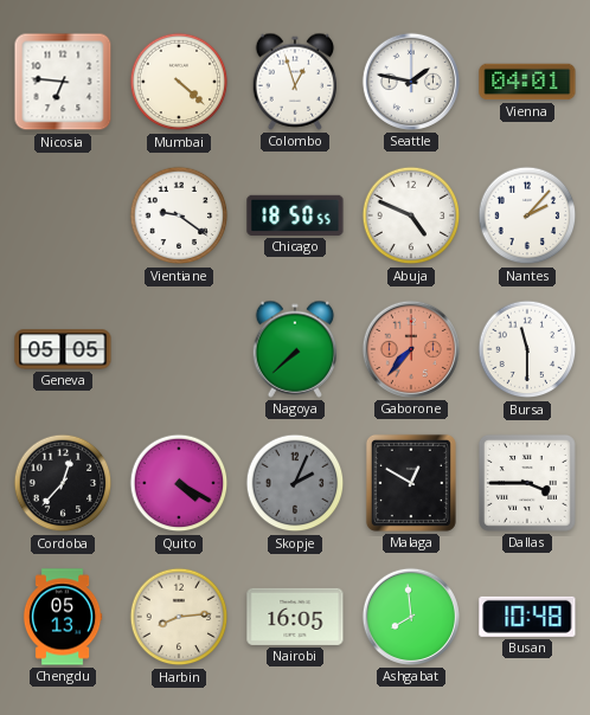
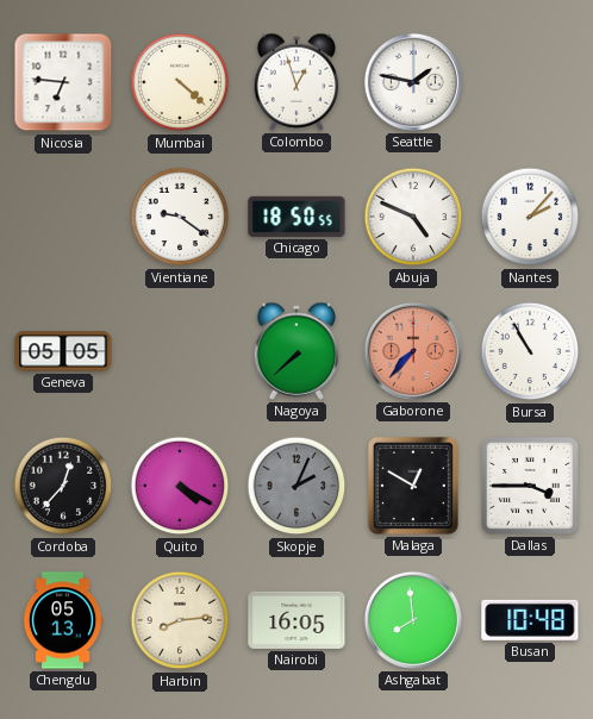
Vienna: 04:01 -> none (527, 82)
Bursa: 11:30 -> 10:55 (530, 351)
